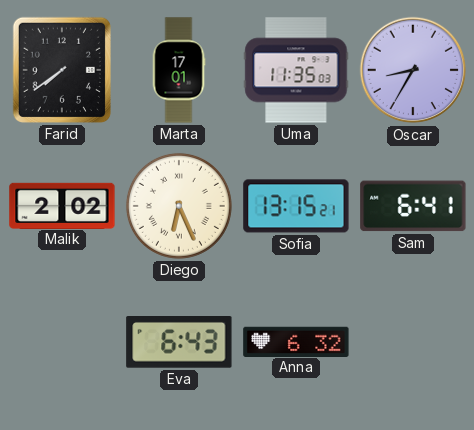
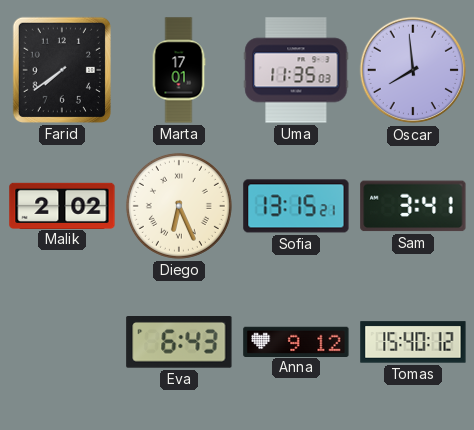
Oscar: 8:35 -> 7:59 (413, 70)
Sam: 6:41 -> 3:41 (413, 206)
Anna: 6:32 -> 9:12 (296, 341)
Tomas: none -> 15:40 (413, 342)
